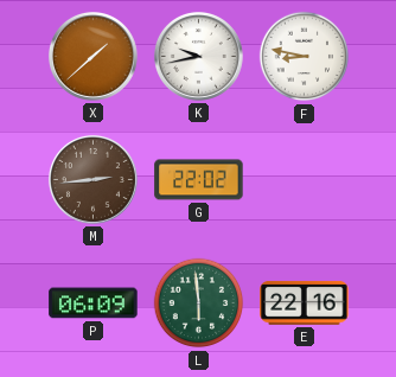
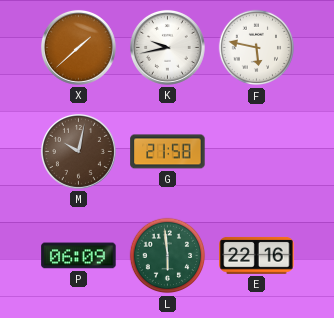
F: 8:47 -> 5:47 (257, 48)
M: 2:44 -> 10:02 (78, 151)
G: 22:02 -> 21:58 (168, 152)
